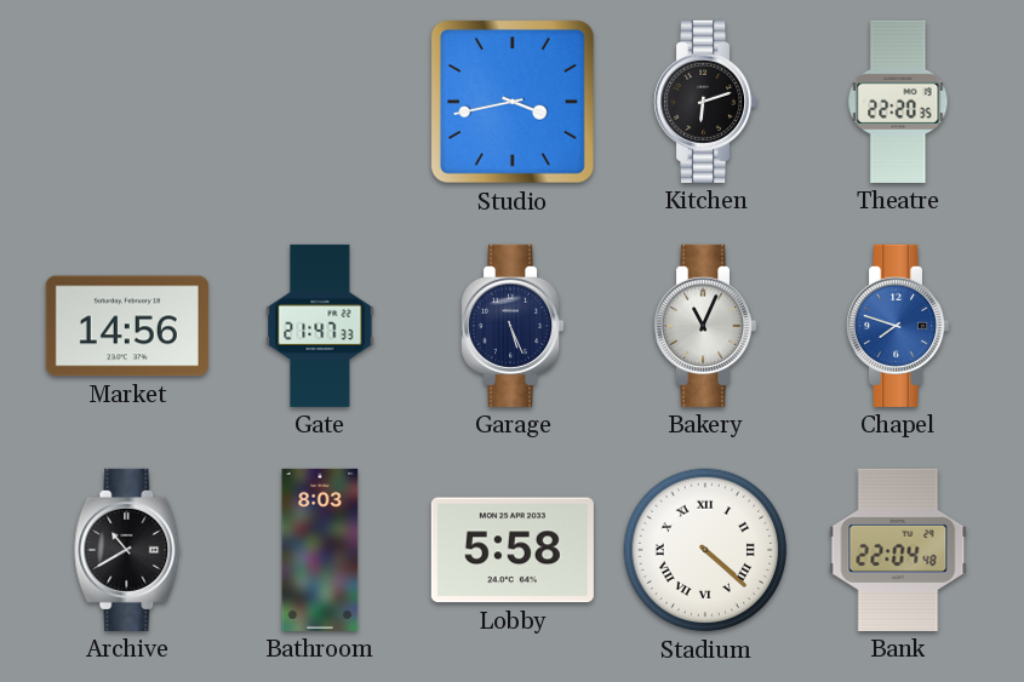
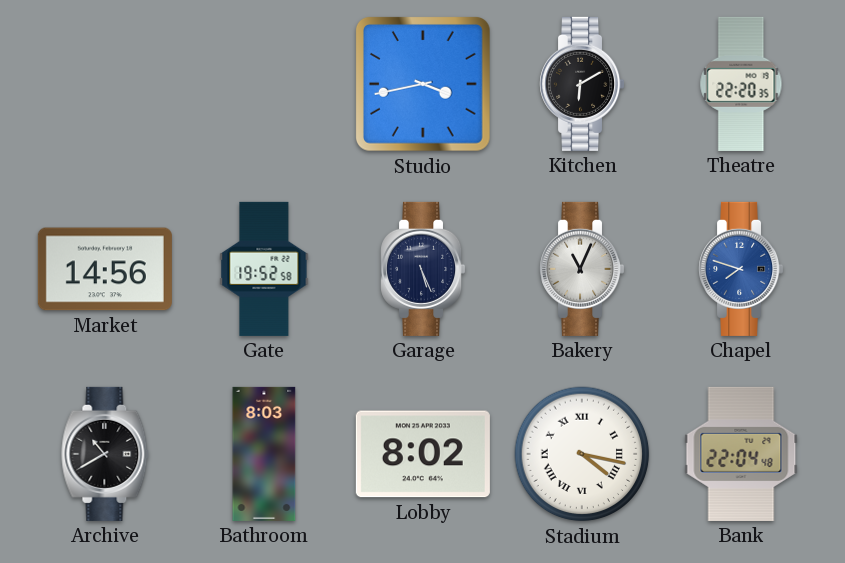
Kitchen: 6:12 -> 6:10 (582, 84)
Gate: 21:47 -> 19:52 (264, 269)
Lobby: 5:58 -> 8:02 (423, 454)
Stadium: 4:22 -> 4:17 (582, 454)
